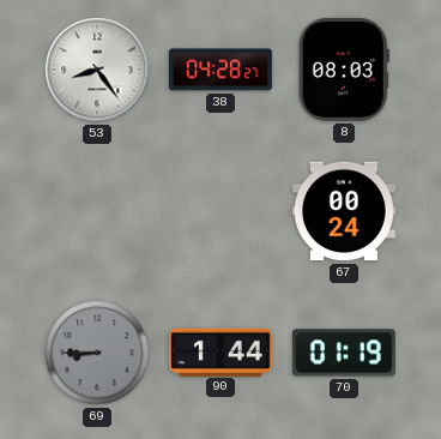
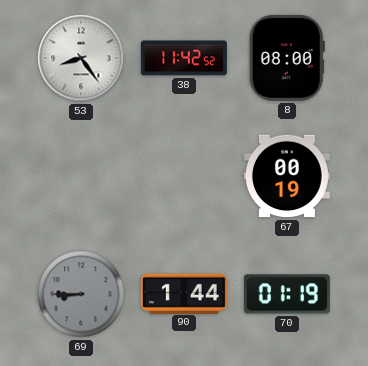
38: 04:28 -> 11:42 (184, 58)
8: 08:03 -> 08:00 (287, 58)
67: 00:24 -> 00:19 (287, 176)
